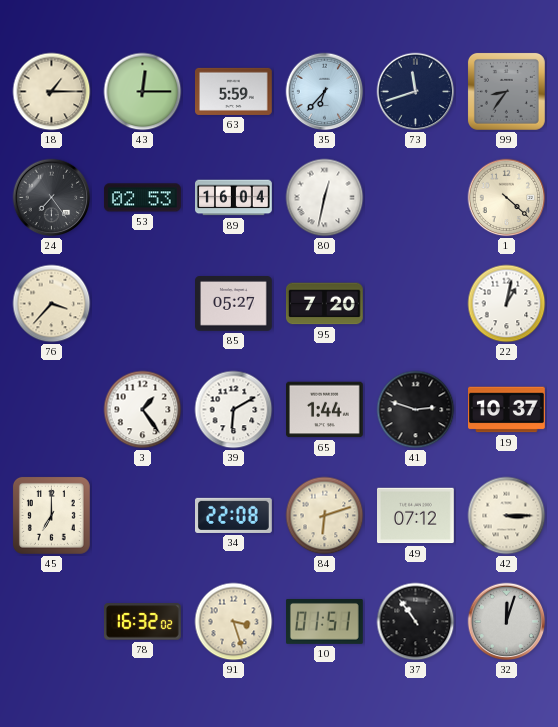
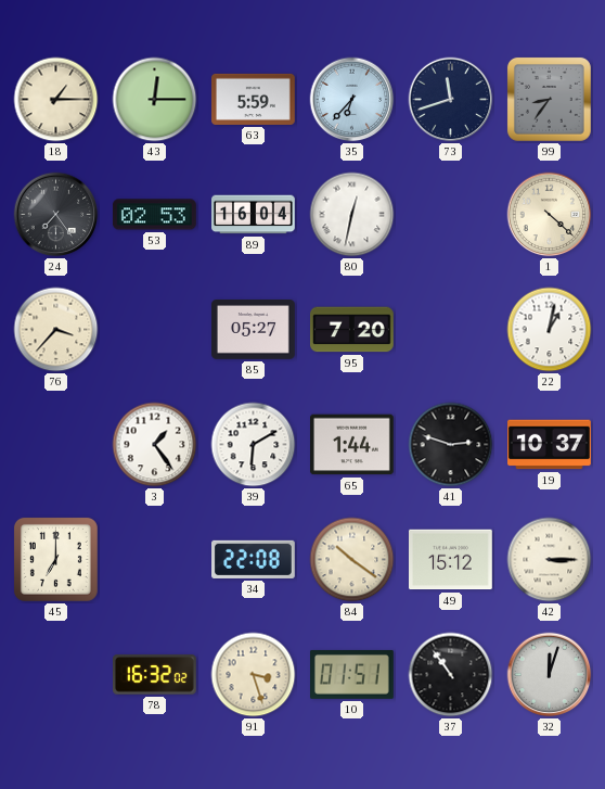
84: 6:12 -> 10:21 (352, 560)
49: 07:12 -> 15:12 (451, 560)
